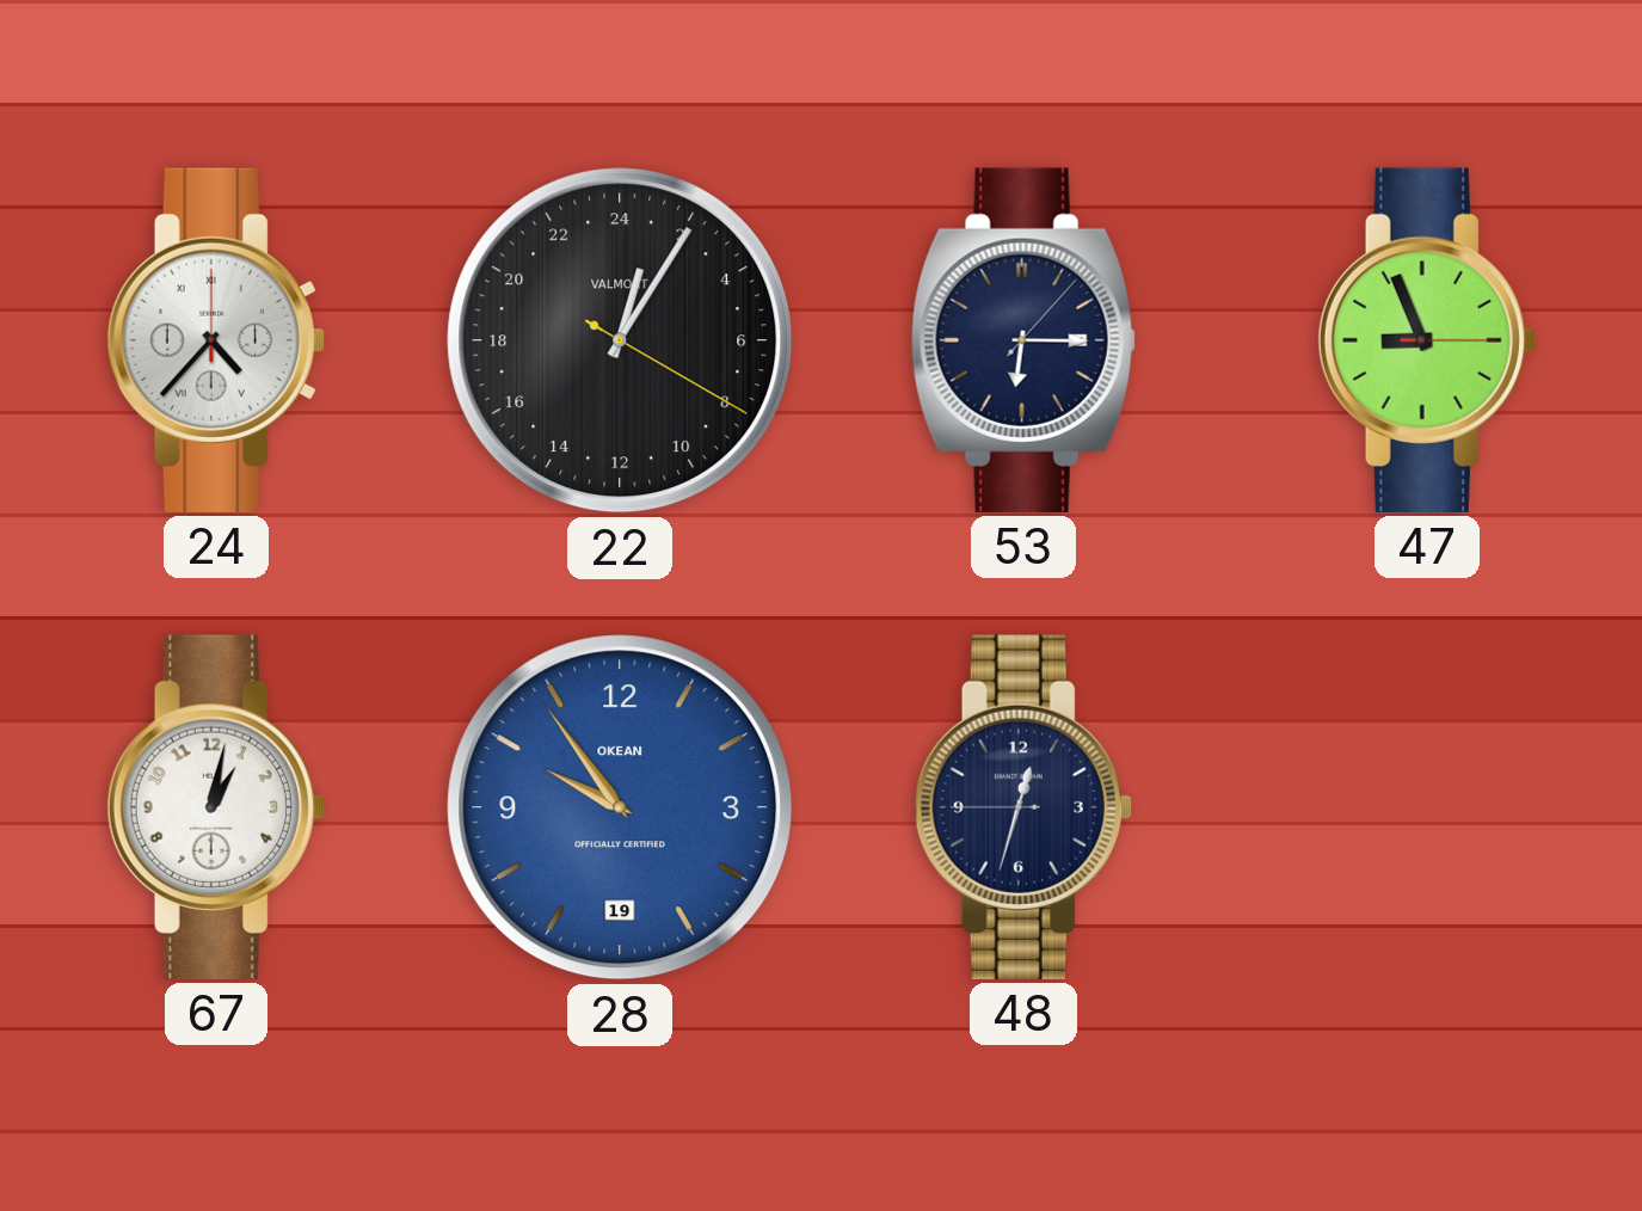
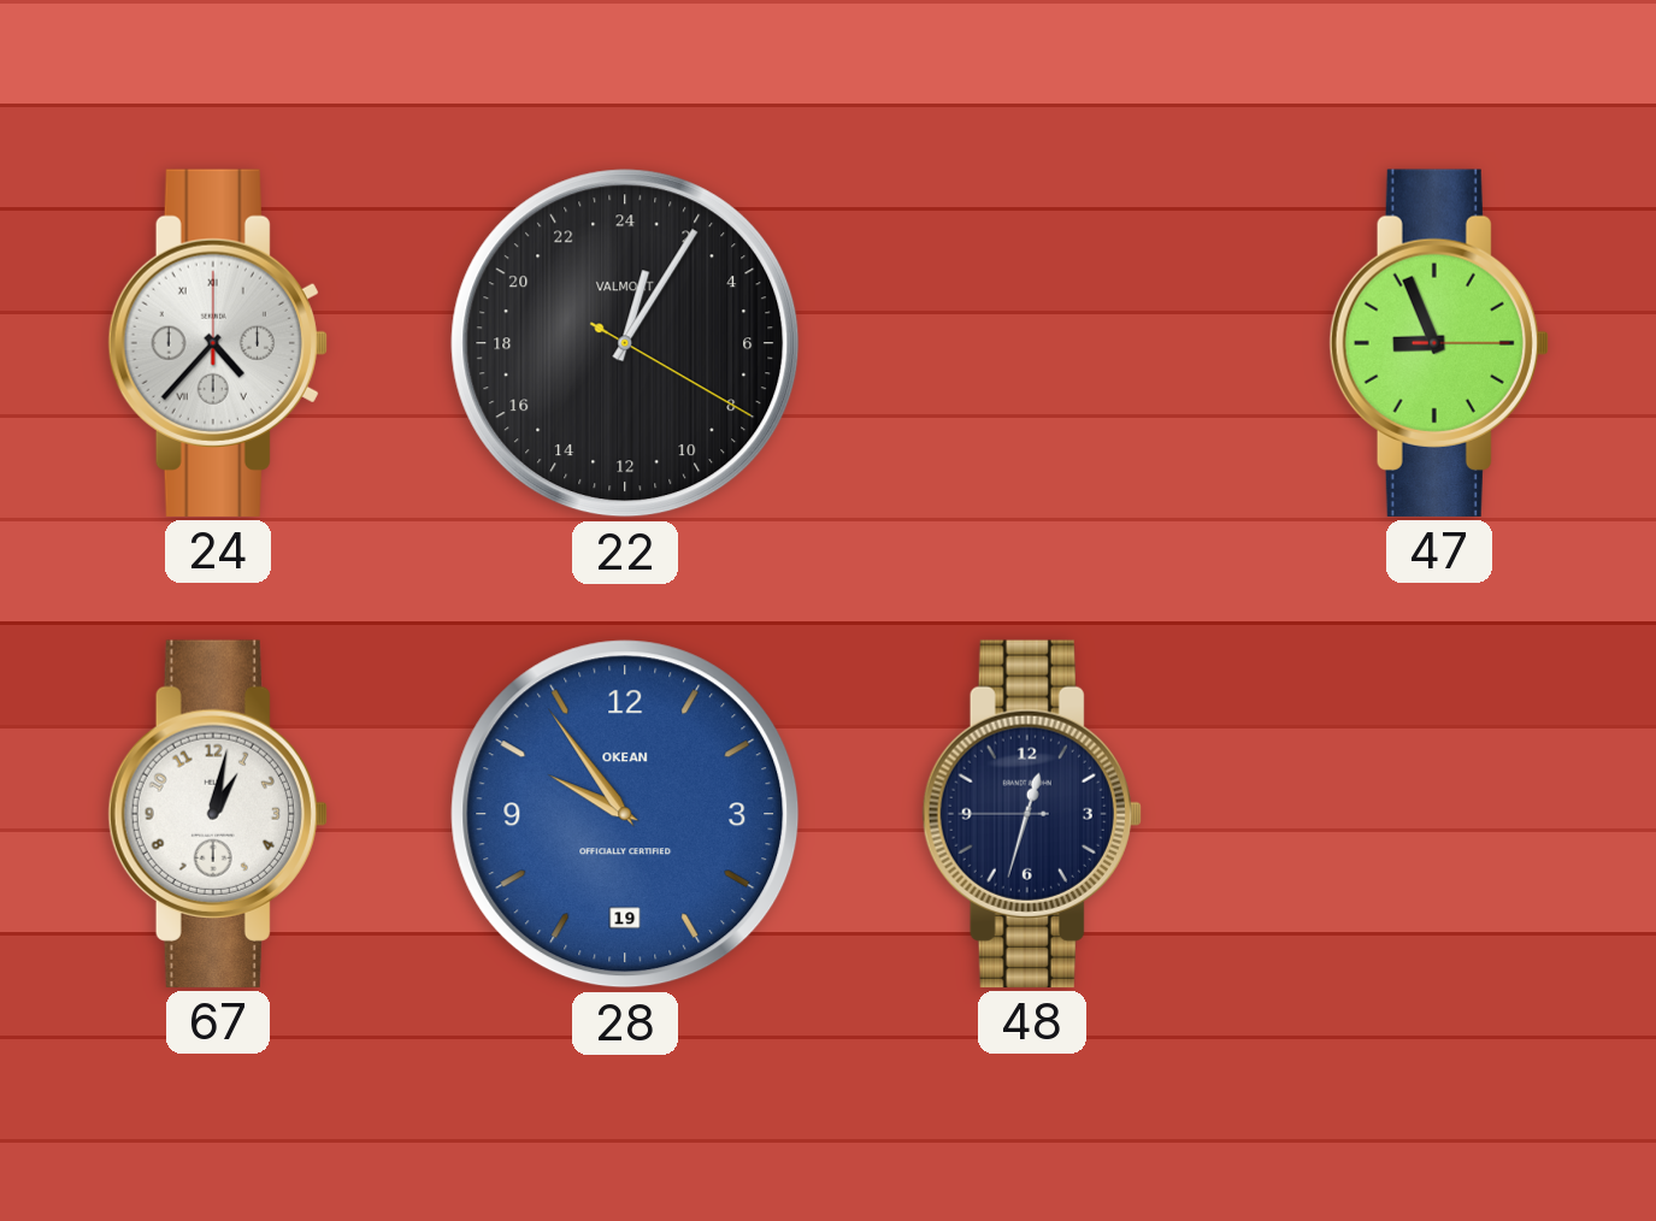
53: 6:15 -> none (1023, 340)
